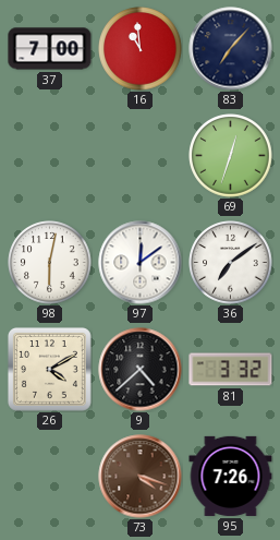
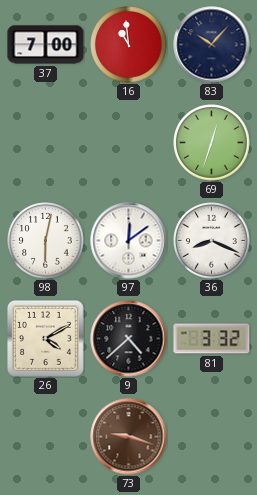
83: 7:07 -> 10:07 (212, 45)
36: 7:09 -> 8:19 (212, 241)
73: 4:18 -> 9:18 (129, 437)
95: 7:26 -> none (231, 476)
